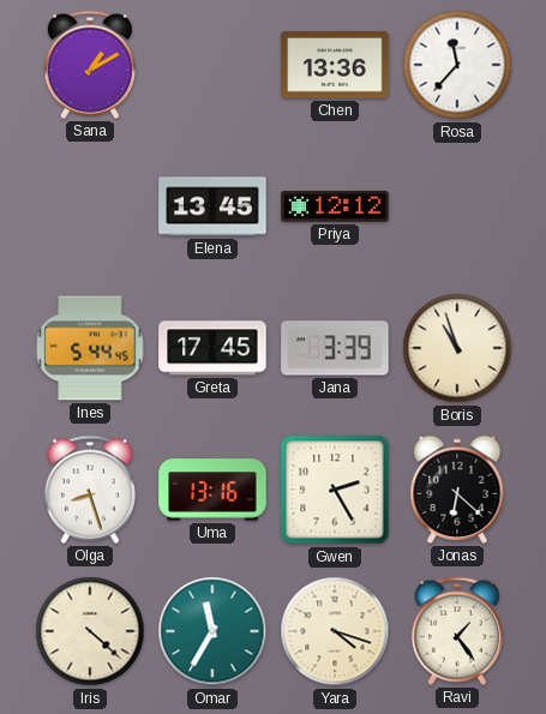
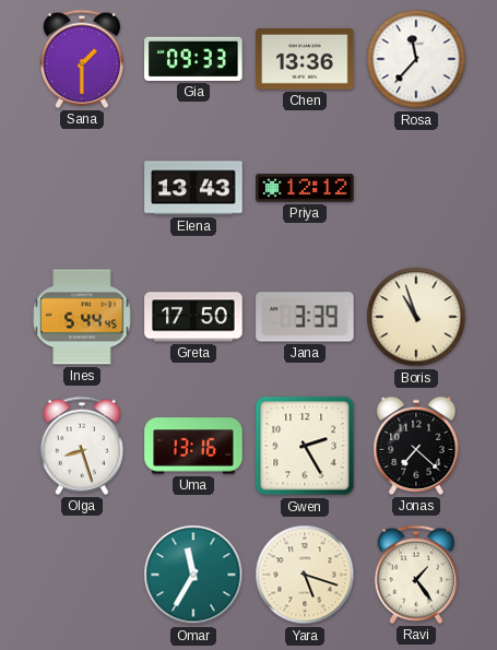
Sana: 1:10 -> 1:30 (82, 59)
Gia: none -> 09:33 (193, 59)
Elena: 13:45 -> 13:43 (193, 188)
Greta: 17:45 -> 17:50 (193, 317)
Jonas: 6:22 -> 7:22 (416, 446)
Iris: 4:22 -> none (90, 631)
Yara: 4:18 -> 5:18 (305, 575)
